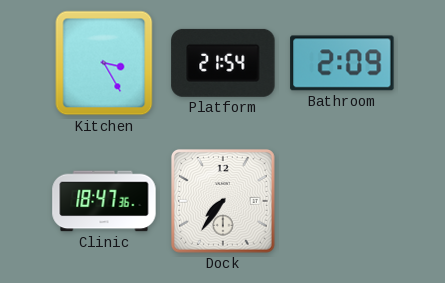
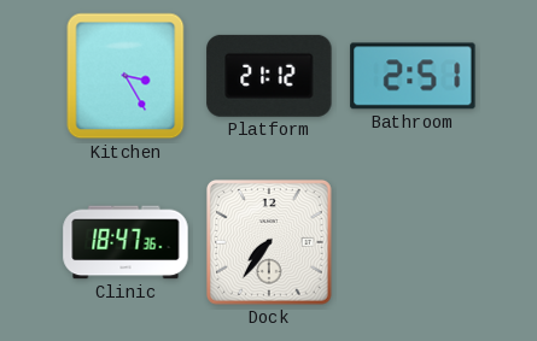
Platform: 21:54 -> 21:12 (269, 76)
Bathroom: 2:09 -> 2:51 (413, 76)
